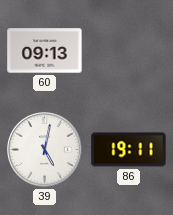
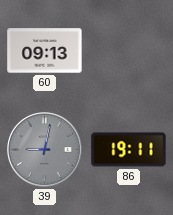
39: 5:02 -> 9:02 (45, 150)
39 dial: white -> grey (45, 150)
